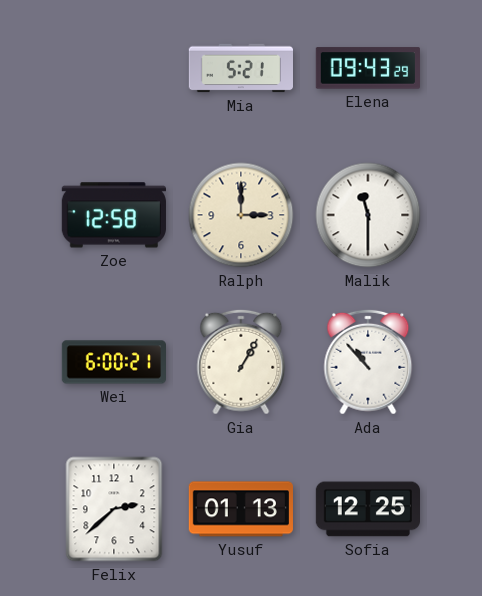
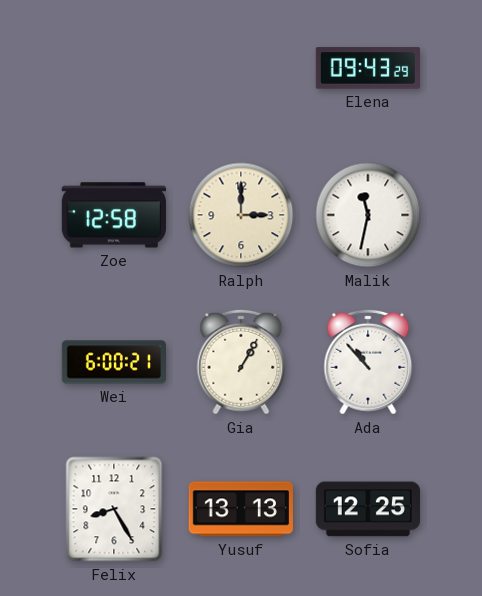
Mia: 5:21 -> none (240, 68)
Malik: 11:30 -> 11:32 (368, 215)
Felix: 2:38 -> 8:25 (114, 509)
Yusuf: 01:13 -> 13:13 (241, 509)
